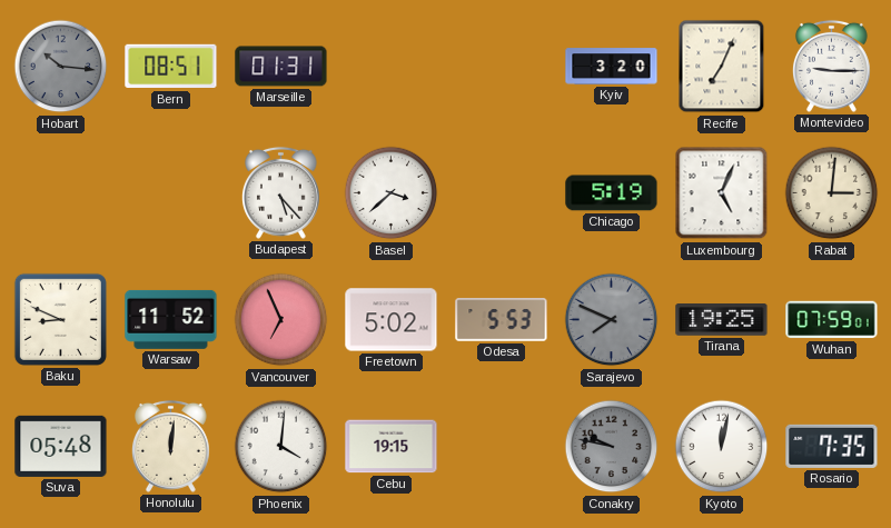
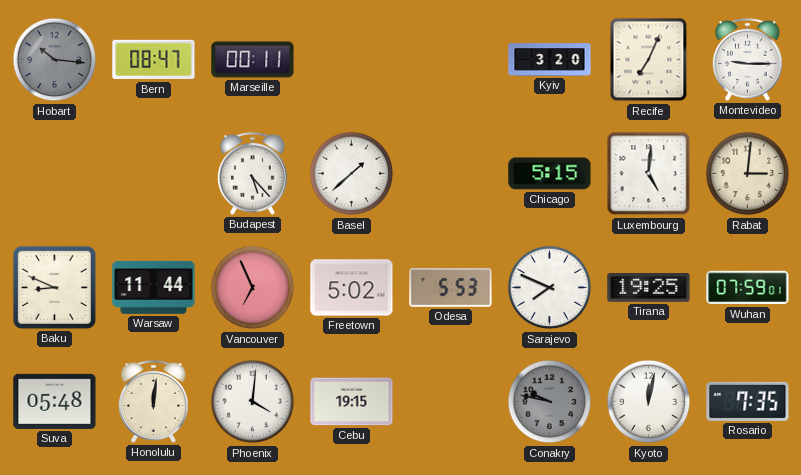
Bern: 08:51 -> 08:47 (154, 60)
Marseille: 01:31 -> 00:11 (253, 60)
Basel: 3:38 -> 1:38 (352, 174)
Chicago: 5:19 -> 5:15 (550, 174)
Luxembourg: 5:04 -> 5:01 (649, 174)
Warsaw: 11:52 -> 11:44 (154, 287)
Sarajevo dial: grey -> white (550, 288)
